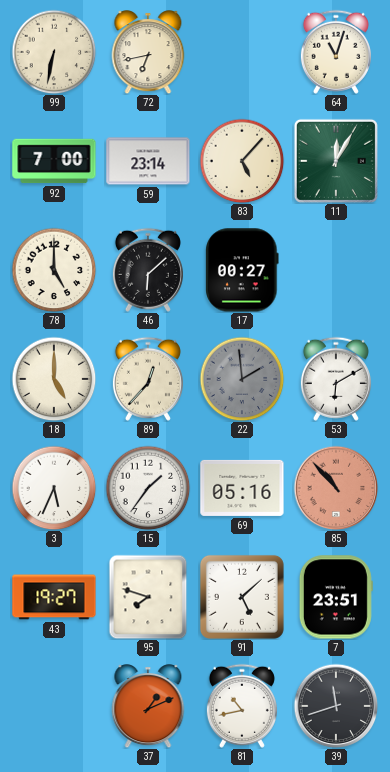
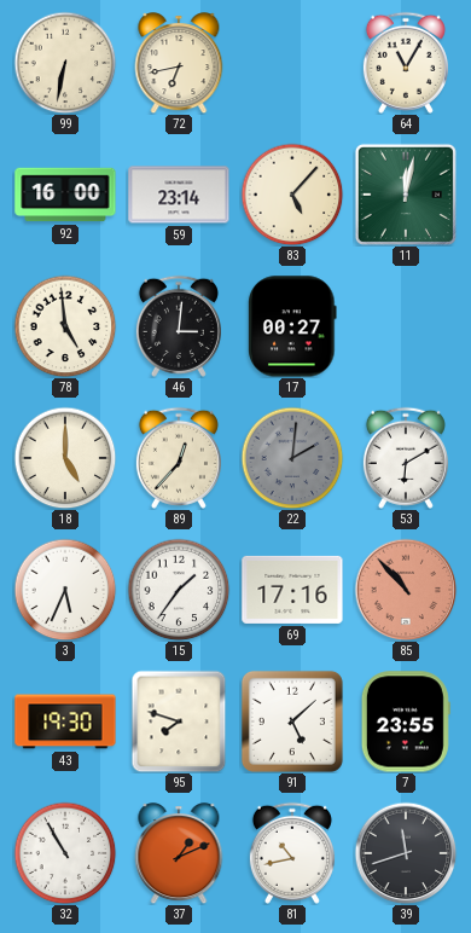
64: 11:03 -> 11:05 (406, 63)
92: 7:00 -> 16:00 (65, 195)
11: 12:05 -> 12:02 (406, 195)
78: 5:00 -> 4:59 (65, 326)
46: 6:08 -> 3:01 (179, 326)
22: 1:59 -> 2:01 (292, 458)
69: 05:16 -> 17:16 (292, 590)
43: 19:27 -> 19:30 (65, 722)
7: 23:51 -> 23:55 (406, 722)
32: none -> 10:55 (65, 853)
